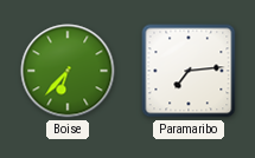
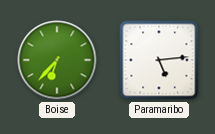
Paramaribo: 7:14 -> 5:14 (159, 60)
